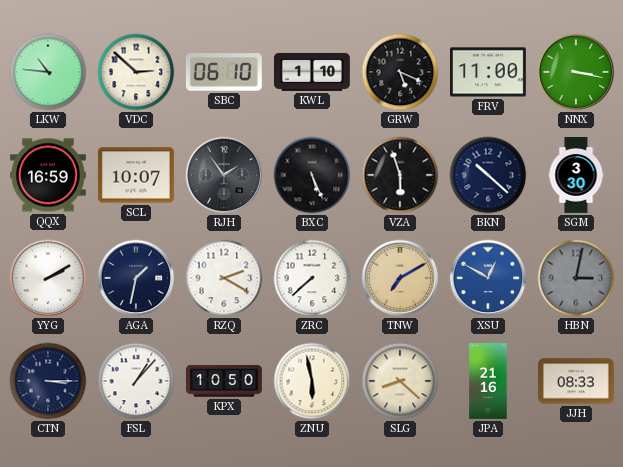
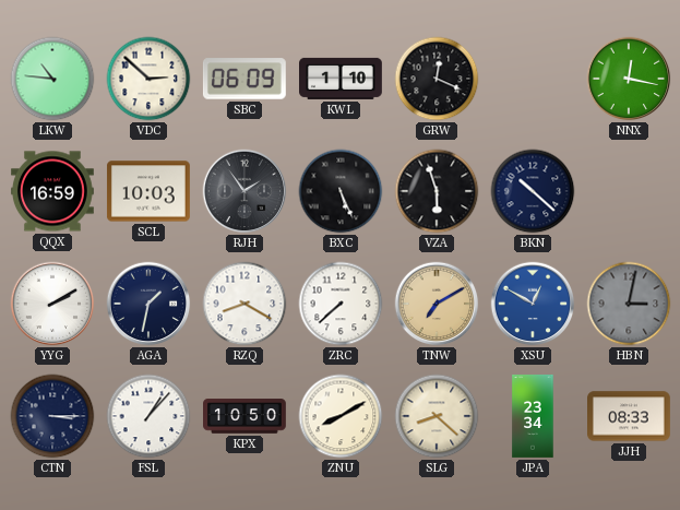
SBC: 06:10 -> 06:09 (244, 79)
GRW: 5:19 -> 12:19 (437, 79)
FRV: 11:00 -> none (489, 72)
NNX: 3:17 -> 12:17 (629, 79)
SCL: 10:07 -> 10:03 (148, 191)
SGM: 3:30 -> none (576, 176)
RZQ: 2:20 -> 8:20 (244, 304)
ZNU: 5:58 -> 8:10 (341, 416)
JPA: 21:16 -> 23:34 (533, 417)
